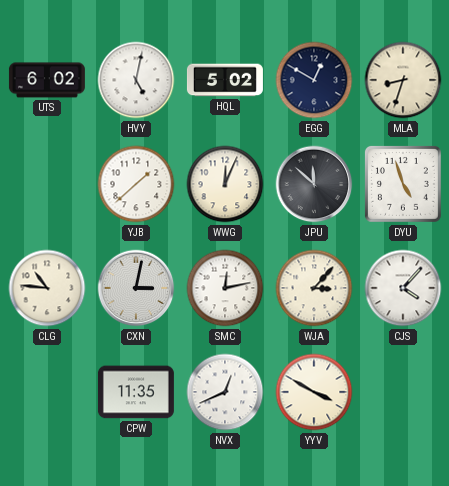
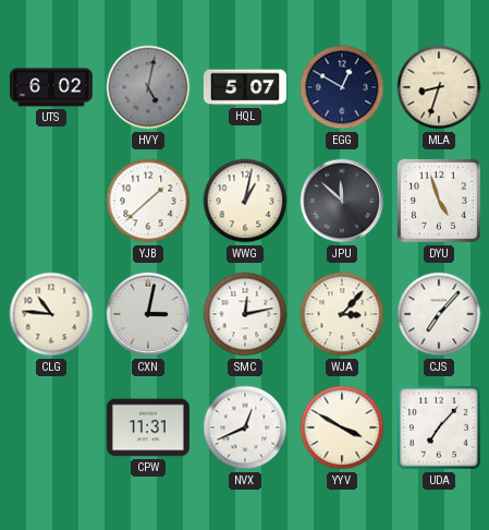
HVY dial: white -> grey (148, 87)
HQL: 5:02 -> 5:07 (245, 87)
WWG: 12:04 -> 1:02 (245, 201)
CJS: 4:07 -> 7:07 (439, 314)
CPW: 11:35 -> 11:31 (148, 427)
UDA: none -> 7:07 (439, 427)
